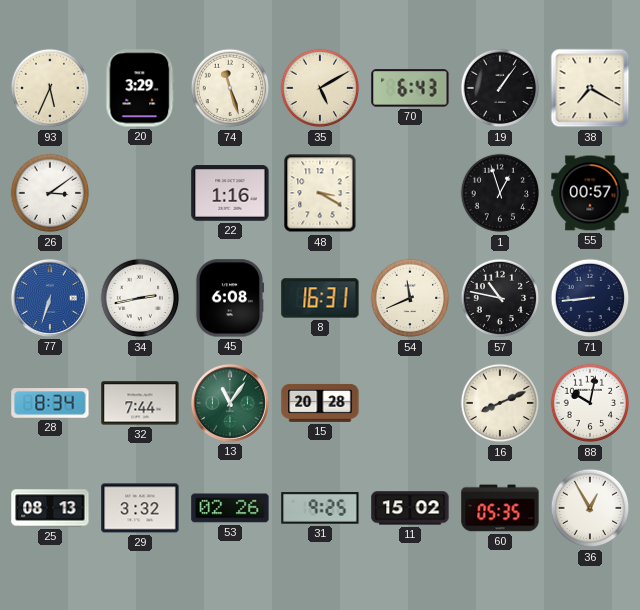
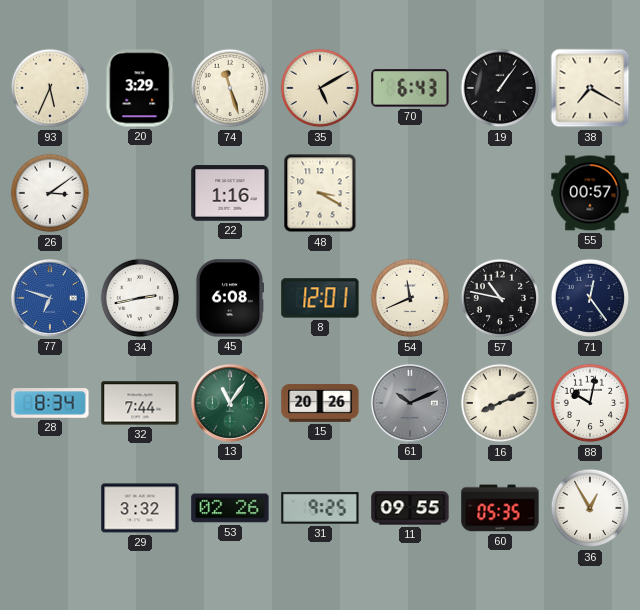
1: 12:57 -> none (500, 193)
77: 6:33 -> 6:48 (50, 298)
8: 16:31 -> 12:01 (320, 298)
71: 8:44 -> 12:24 (590, 298)
15: 20:28 -> 20:26 (320, 403)
61: none -> 10:11 (410, 403)
25: 08:13 -> none (50, 508)
11: 15:02 -> 09:55 (410, 508)
